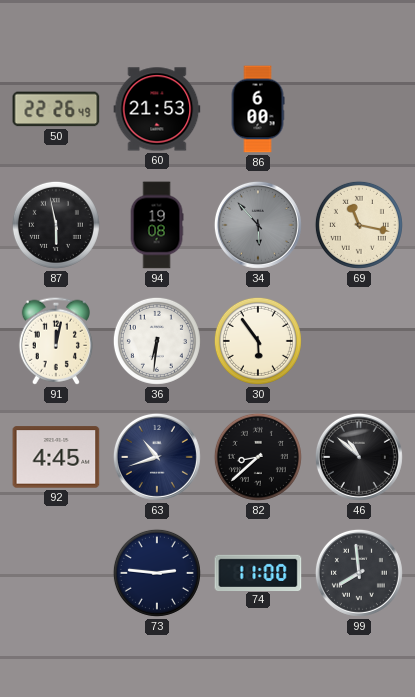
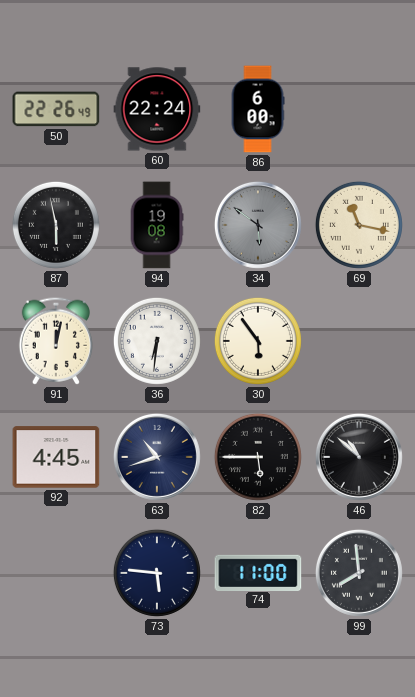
60: 21:53 -> 22:24 (157, 109)
34: 5:53 -> 5:51 (258, 225)
82: 8:38 -> 5:45 (258, 457)
73: 2:46 -> 5:46 (157, 573)
